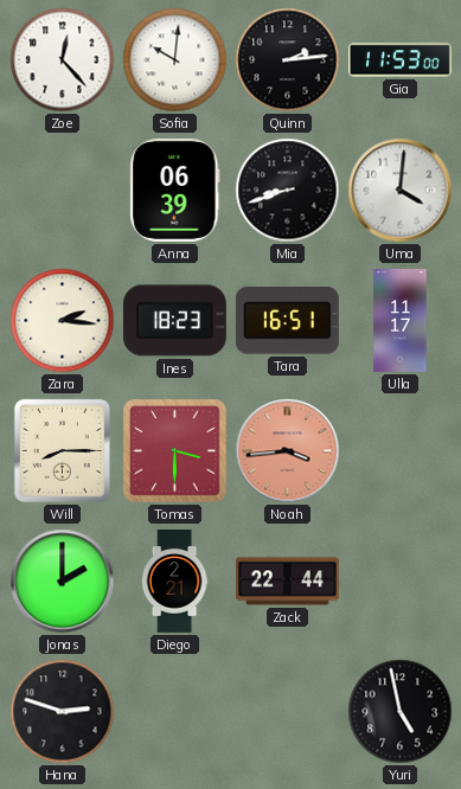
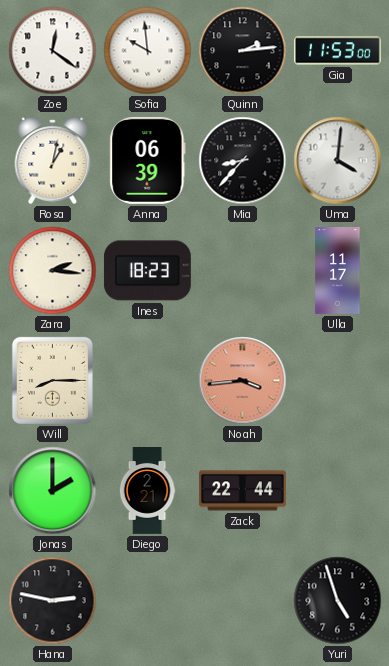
Zoe: 12:23 -> 12:21 (53, 51)
Sofia: 10:01 -> 9:59 (148, 51)
Rosa: none -> 1:02 (53, 160)
Mia: 8:42 -> 8:37 (243, 161)
Tara: 16:51 -> none (287, 321)
Tomas: 3:30 -> none (175, 451)
Hana: 2:48 -> 2:47 (53, 601)
Yuri: 4:58 -> 4:57 (338, 601)
